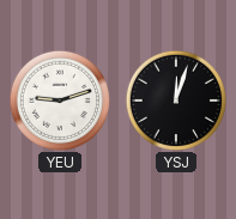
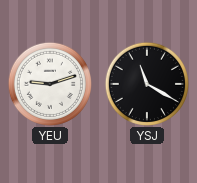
YSJ: 12:03 -> 11:20 (146, 83)
